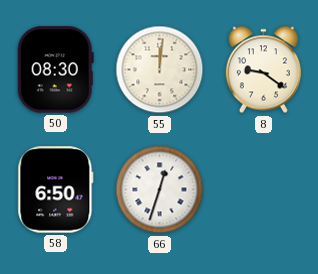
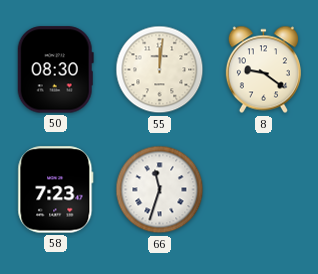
58: 6:50 -> 7:23 (56, 190)
66: 12:33 -> 11:33 (160, 190)
